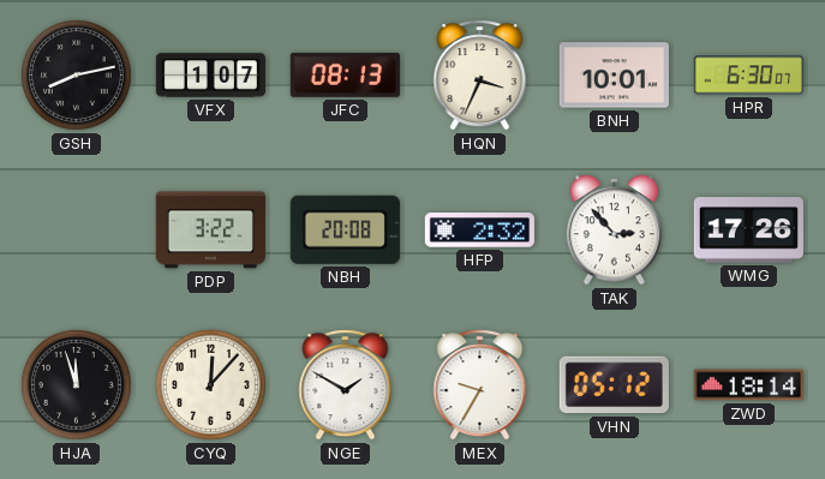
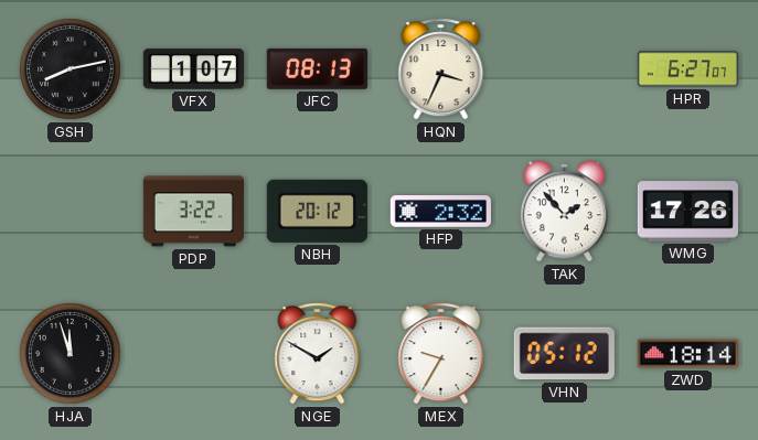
BNH: 10:01 -> none (614, 76)
HPR: 6:30 -> 6:27 (687, 69)
NBH: 20:08 -> 20:12 (317, 211)
TAK: 2:53 -> 1:53 (564, 212)
CYQ: 12:07 -> none (211, 385)
